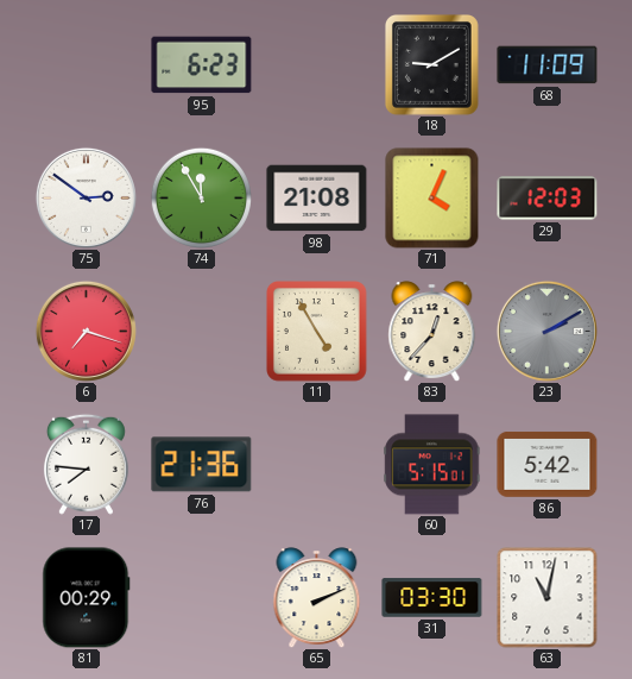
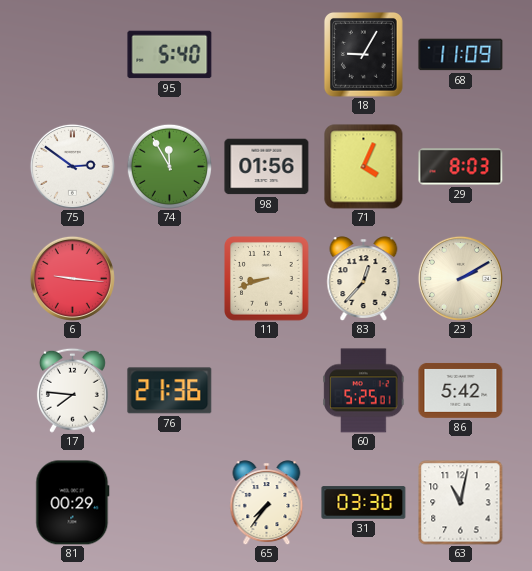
95: 6:23 -> 5:40 (170, 55)
18: 9:10 -> 9:05 (363, 55)
98: 21:08 -> 01:56 (267, 167)
29: 12:03 -> 8:03 (461, 167)
6: 7:18 -> 9:16 (72, 278)
11: 4:55 -> 8:42 (267, 279)
23 dial: grey -> cream (460, 278)
60: 5:15 -> 5:25 (364, 391)
65: 2:11 -> 7:36 (267, 503)
